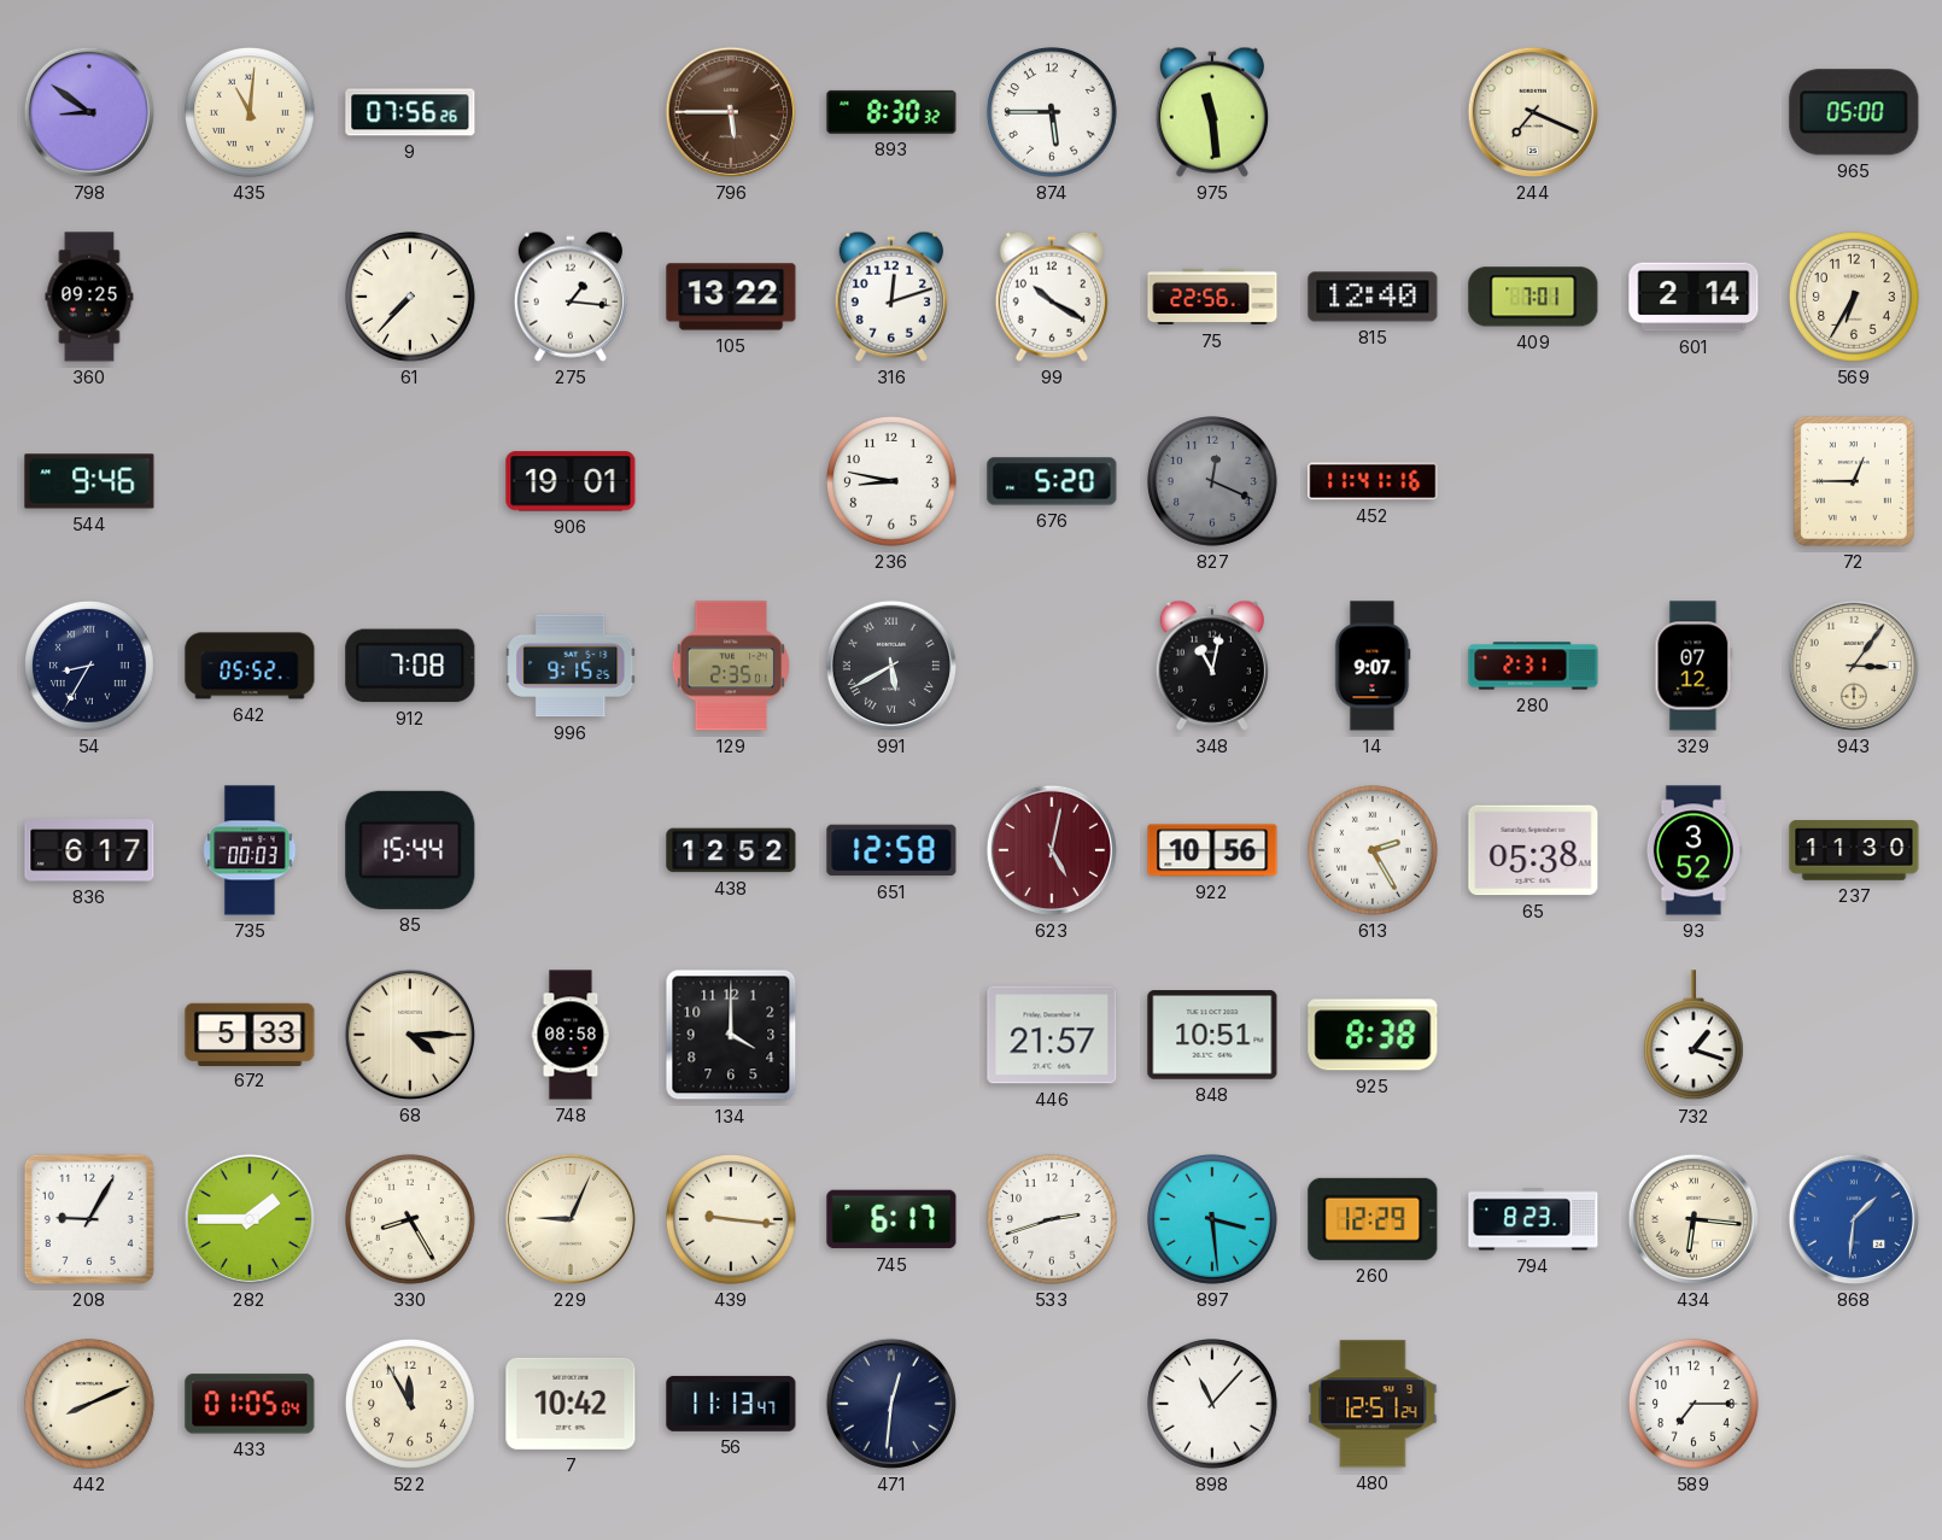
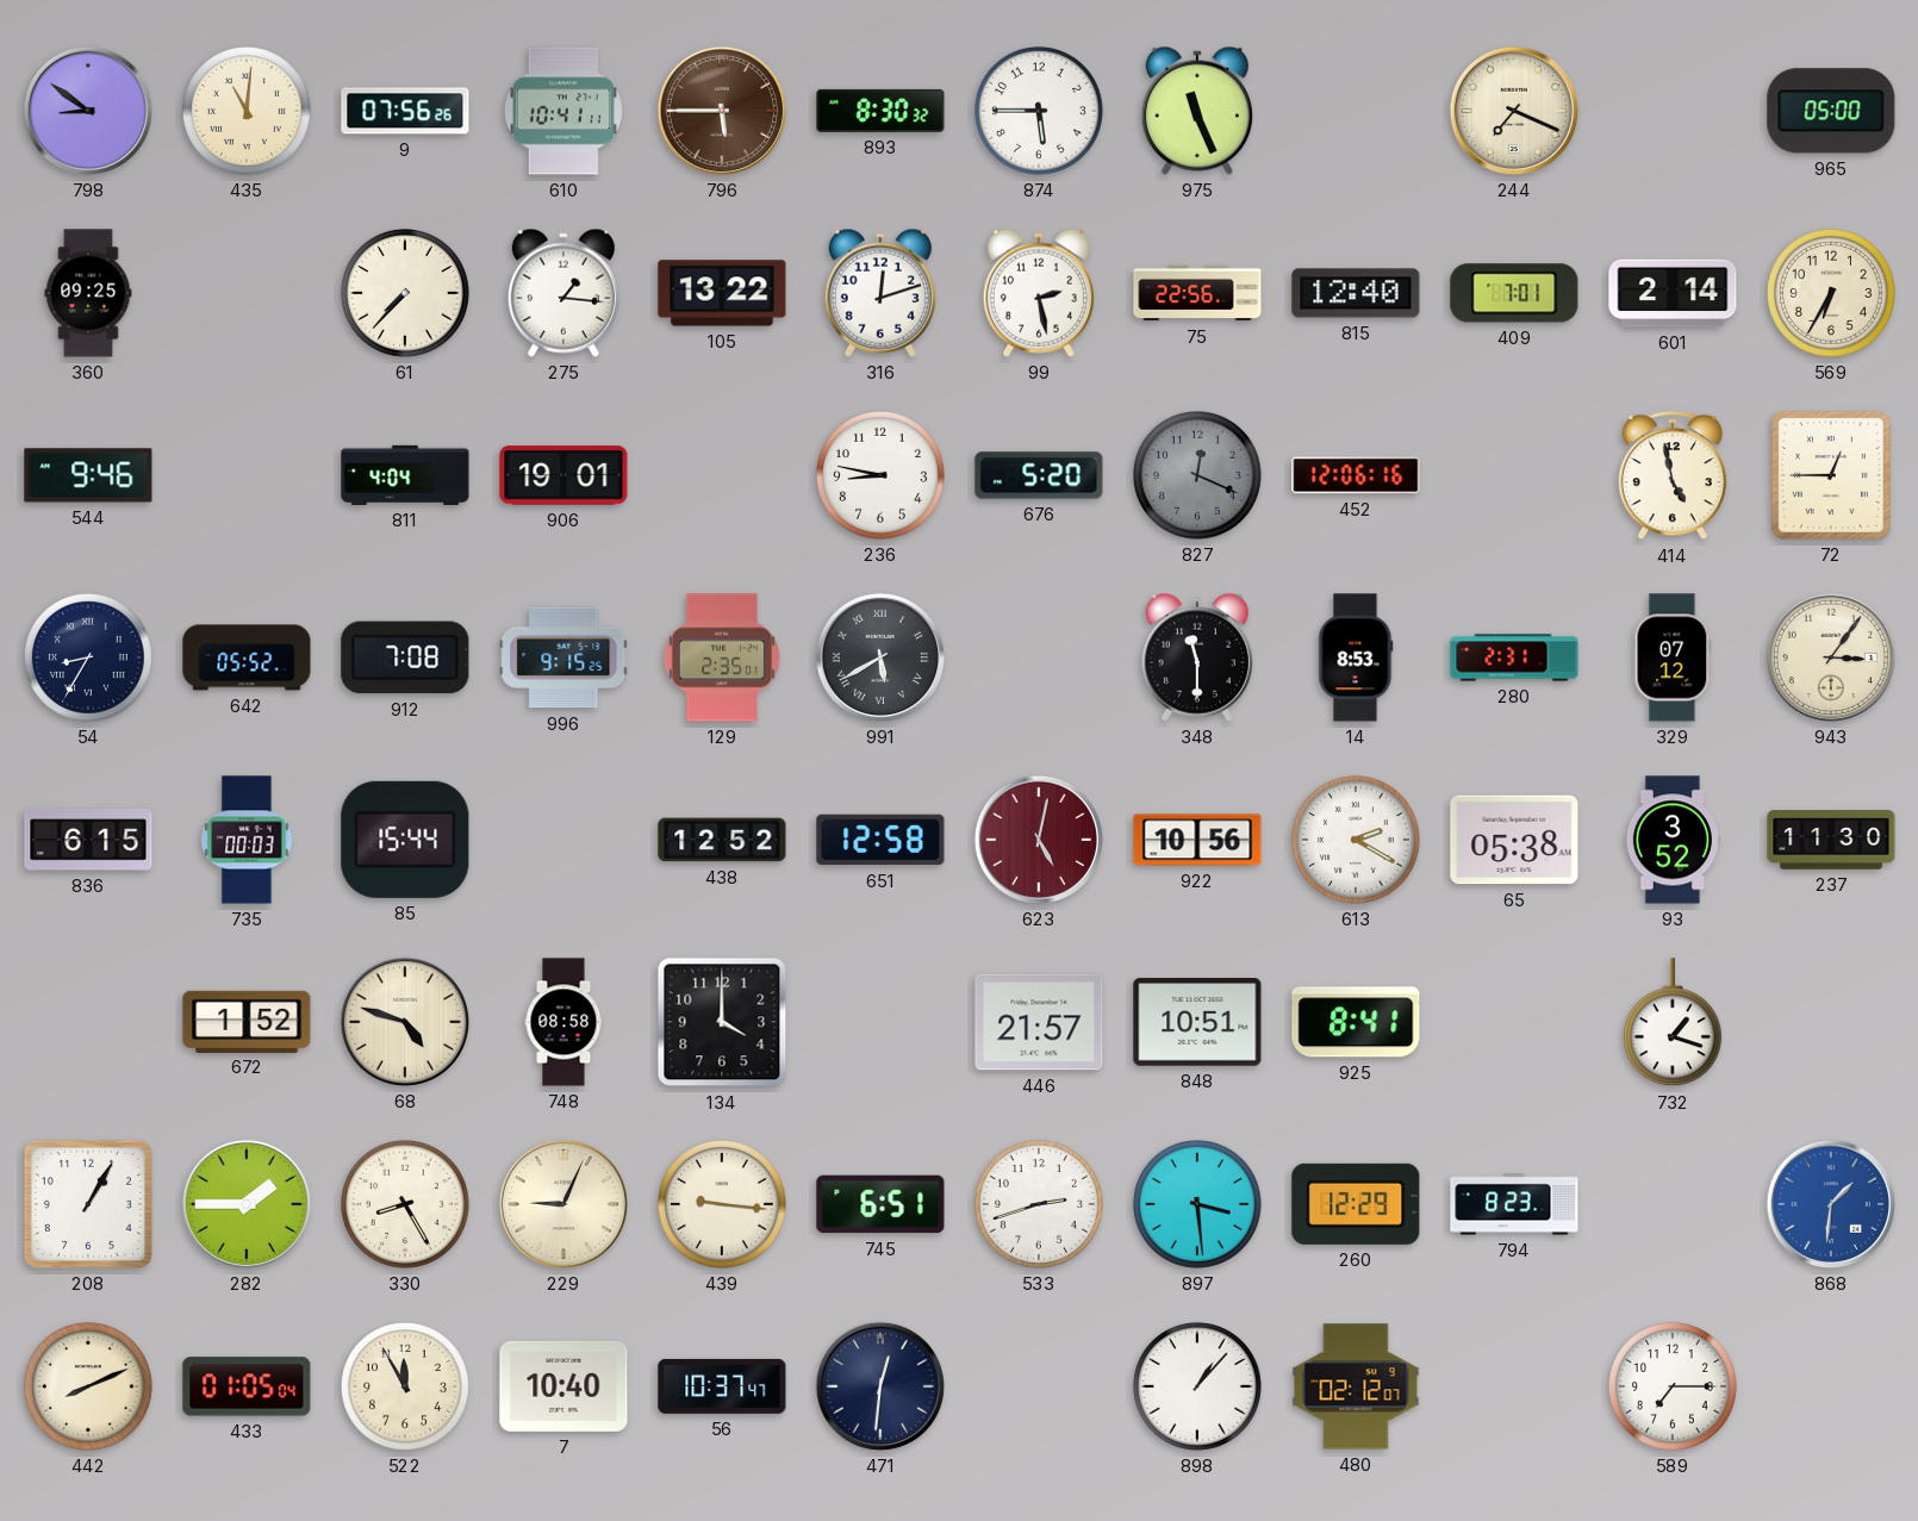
610: none -> 10:41 (563, 111)
975: 11:29 -> 11:26 (1197, 111)
99: 10:20 -> 2:28 (1039, 293)
811: none -> 4:04 (405, 475)
452: 11:41 -> 12:06 (1356, 475)
414: none -> 4:58 (1673, 476)
348: 11:02 -> 11:30 (1197, 657)
14: 9:07 -> 8:53 (1356, 657)
836: 6:17 -> 6:15 (88, 840)
613: 2:25 -> 2:20 (1357, 841)
672: 5:33 -> 1:52 (247, 1021)
68: 4:15 -> 4:48 (405, 1022)
925: 8:38 -> 8:41 (1356, 1022)
208: 9:05 -> 1:05 (88, 1204)
745: 6:17 -> 6:51 (880, 1204)
434: 6:16 -> none (1694, 1219)
7: 10:42 -> 10:40 (563, 1386)
56: 11:13 -> 10:37 (722, 1386)
898: 11:07 -> 1:07 (1198, 1388)
480: 12:51 -> 02:12 (1356, 1386)
